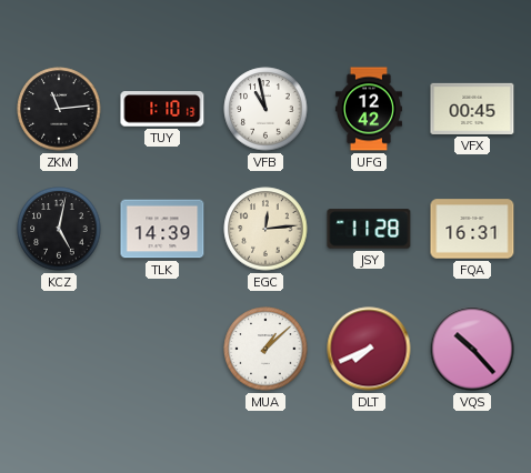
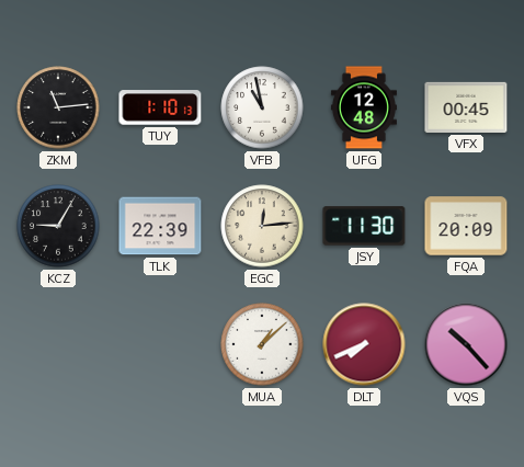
UFG: 12:42 -> 12:48 (364, 107)
KCZ: 5:02 -> 9:05 (58, 226)
TLK: 14:39 -> 22:39 (160, 226)
JSY: 11:28 -> 11:30 (364, 226)
FQA: 16:31 -> 20:09 (466, 226)
